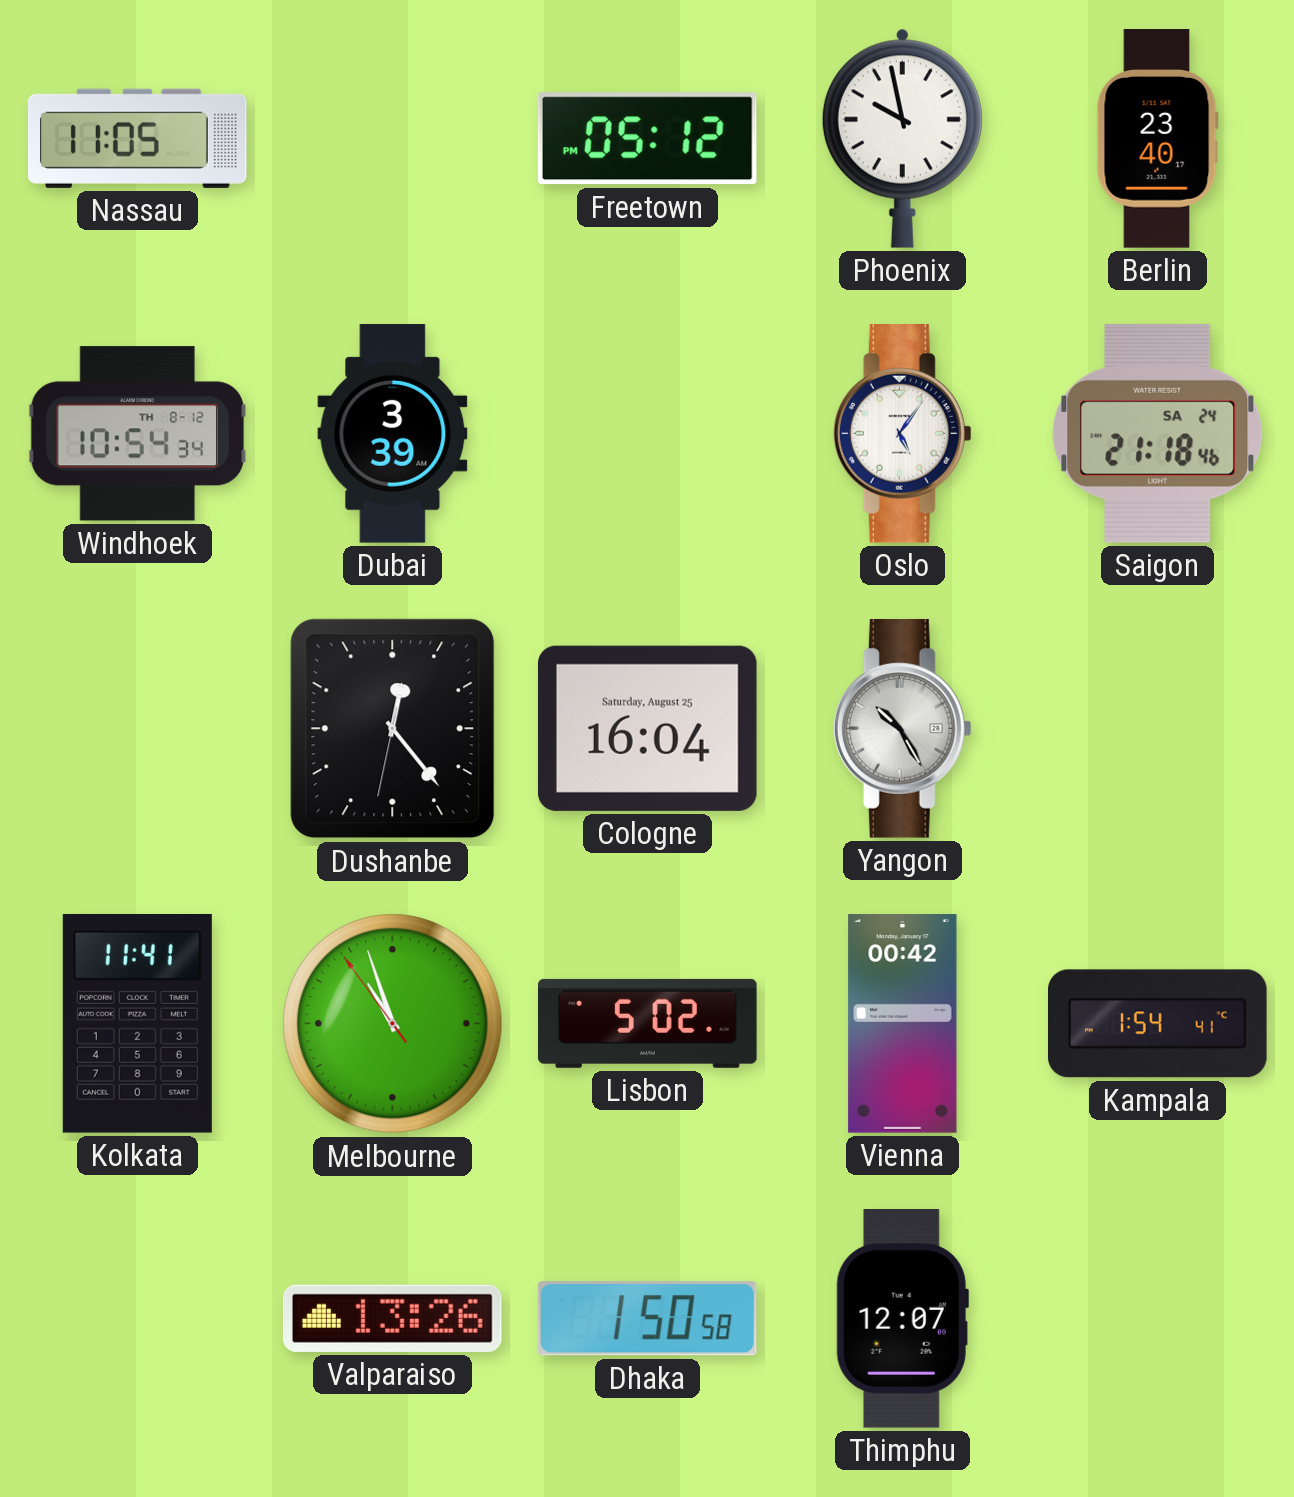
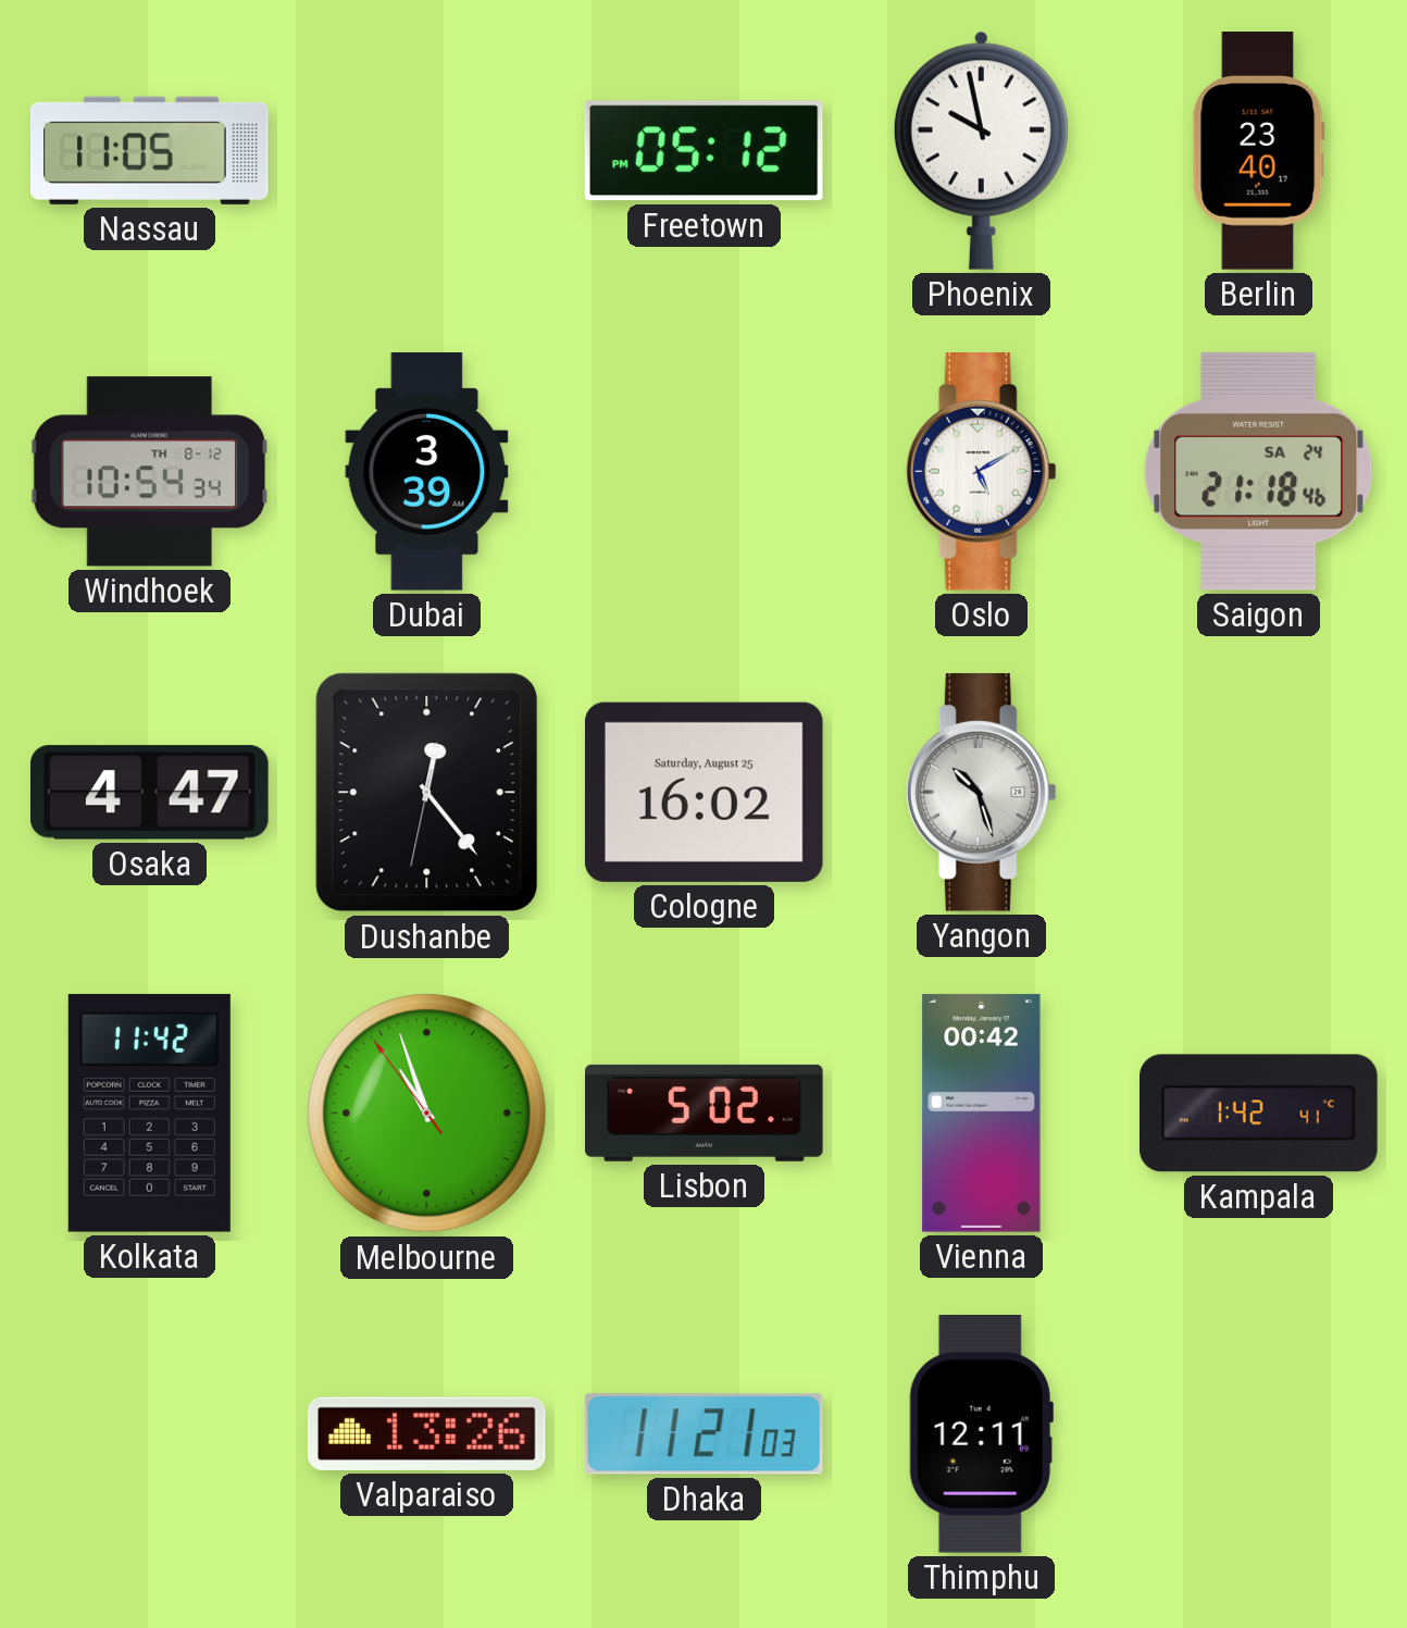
Oslo: 5:06 -> 5:10 (981, 472)
Osaka: none -> 4:47 (150, 793)
Cologne: 16:04 -> 16:02 (703, 792)
Yangon: 10:25 -> 10:27 (981, 793)
Kolkata: 11:41 -> 11:42 (149, 1113)
Kampala: 1:54 -> 1:42 (1259, 1114)
Dhaka: 1:50 -> 11:21 (703, 1434)
Thimphu: 12:07 -> 12:11 (981, 1434)
